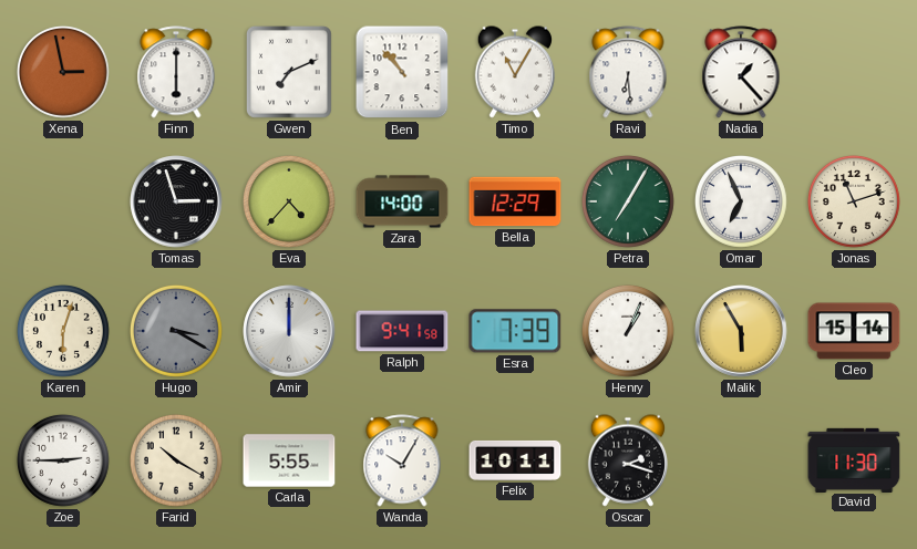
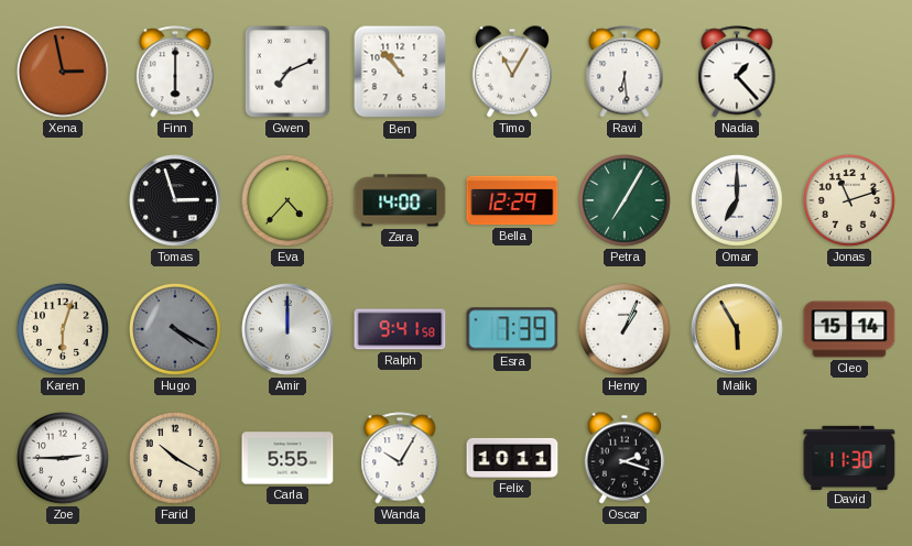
Omar: 6:56 -> 7:00 (737, 200)
Hugo: 3:20 -> 4:20 (175, 329)
